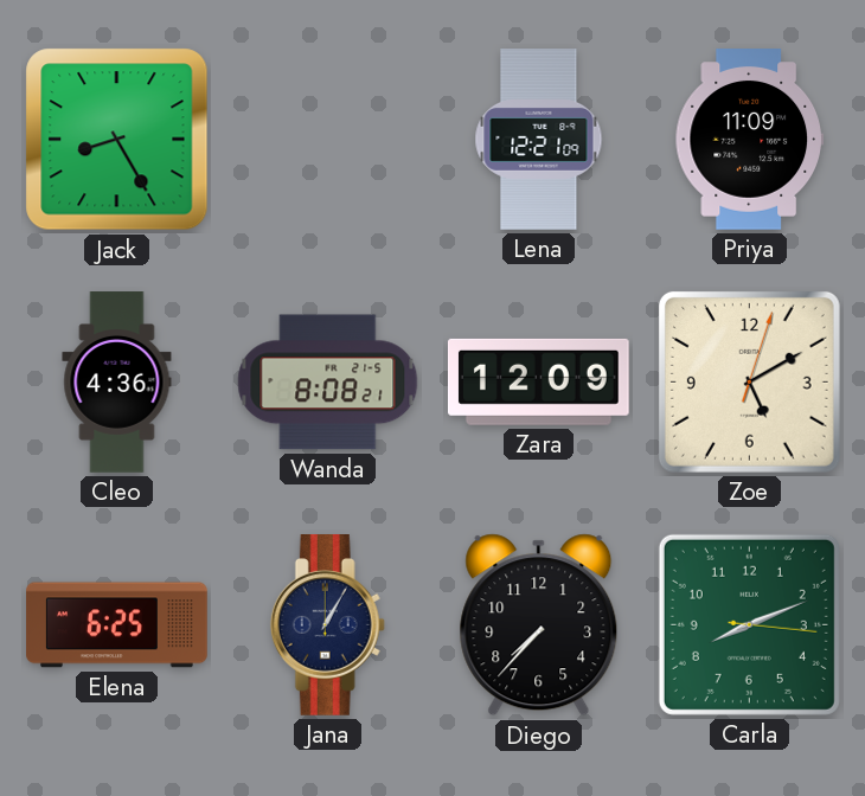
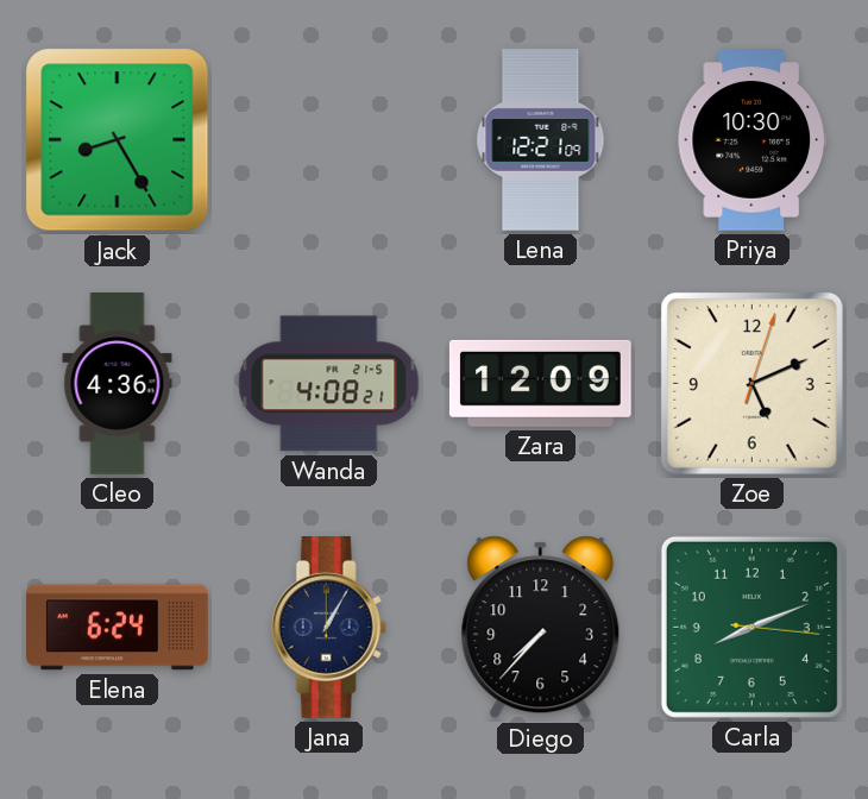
Priya: 11:09 -> 10:30 (751, 140)
Wanda: 8:08 -> 4:08 (329, 384)
Zoe: 5:10 -> 5:11 (751, 383)
Elena: 6:25 -> 6:24 (118, 628)
